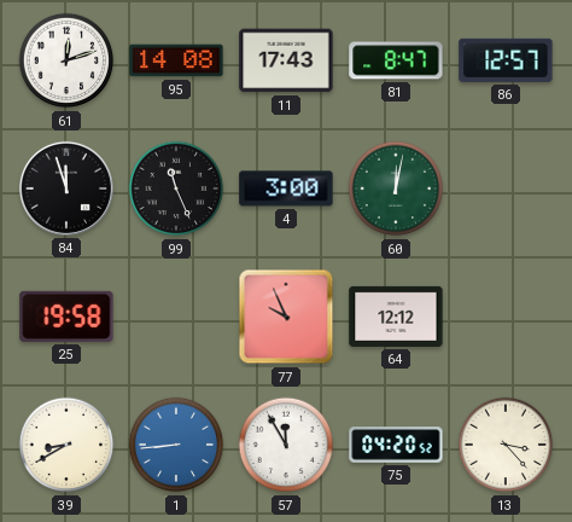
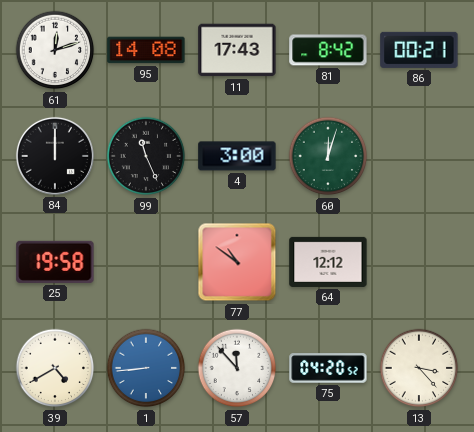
81: 8:47 -> 8:42 (328, 50)
86: 12:57 -> 00:21 (419, 50)
84: 11:57 -> 12:00 (55, 156)
60: 12:02 -> 12:03 (328, 156)
77: 9:56 -> 10:51 (237, 262)
39: 8:40 -> 4:40 (55, 368)
57: 11:55 -> 11:53 (237, 368)
